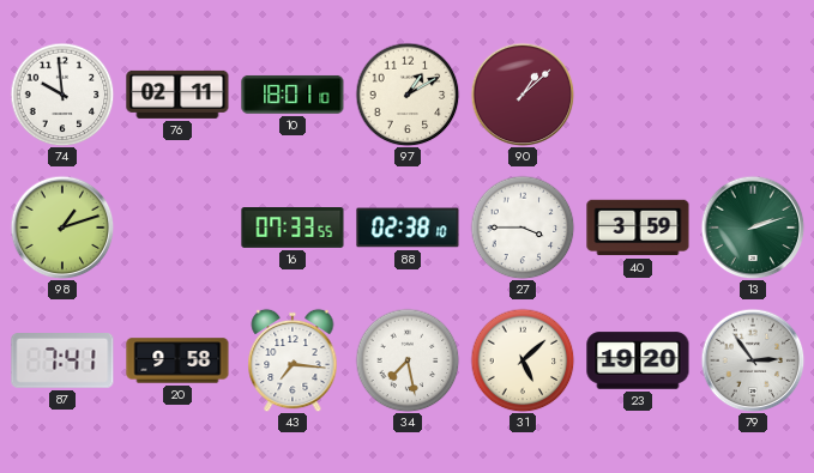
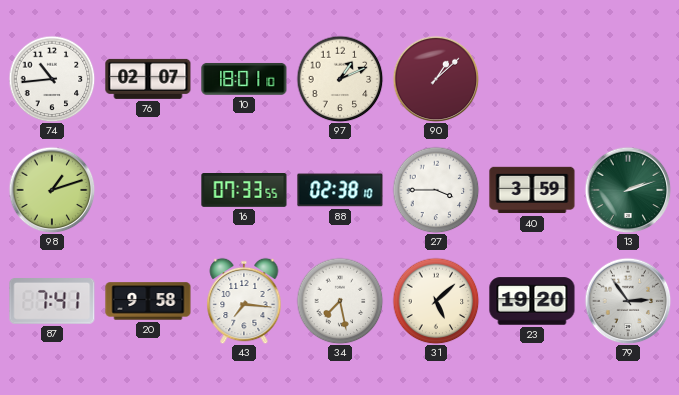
74: 9:59 -> 10:44 (52, 79)
76: 02:11 -> 02:07 (148, 79)
97: 1:10 -> 1:11 (340, 79)
